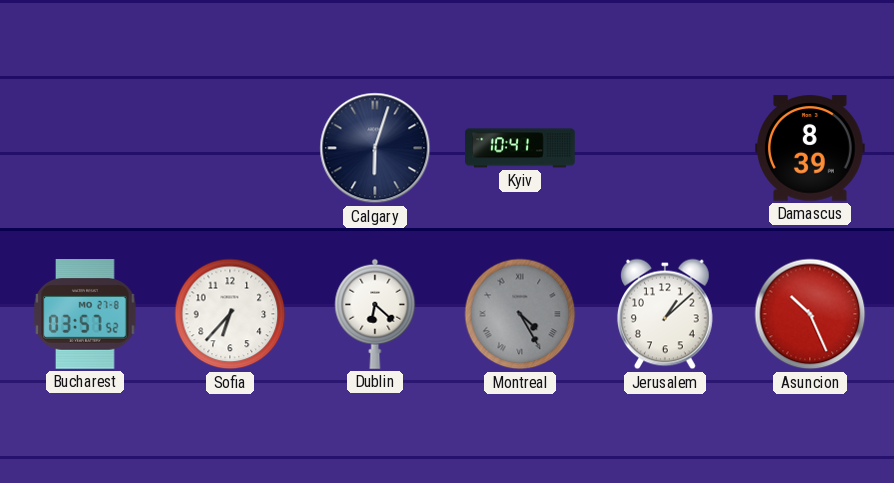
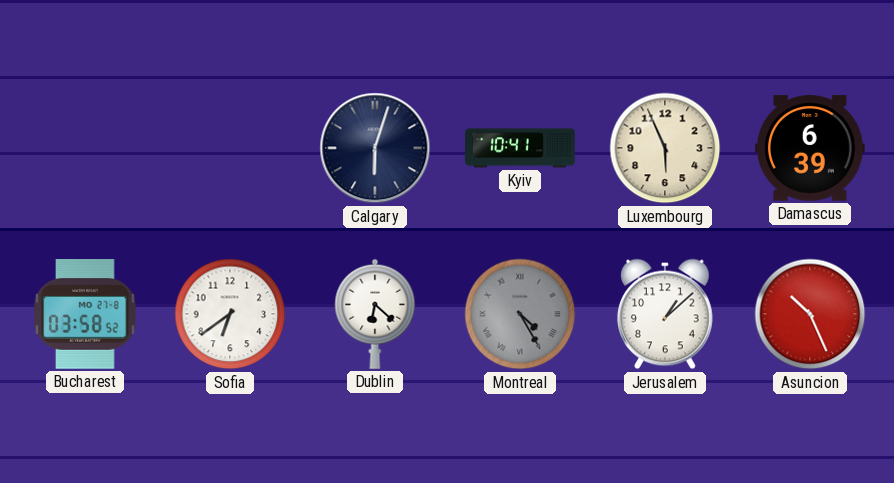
Luxembourg: none -> 5:56 (665, 148)
Damascus: 8:39 -> 6:39 (811, 148)
Bucharest: 03:57 -> 03:58 (85, 315)
Sofia: 6:37 -> 6:39 (230, 314)
